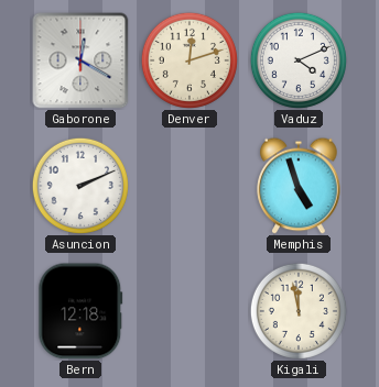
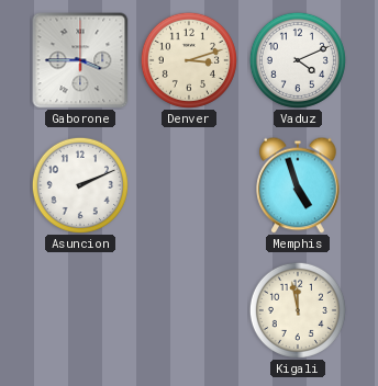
Gaborone: 12:20 -> 3:45 (80, 60)
Denver: 12:12 -> 3:12 (189, 60)
Bern: 12:18 -> none (80, 311)
